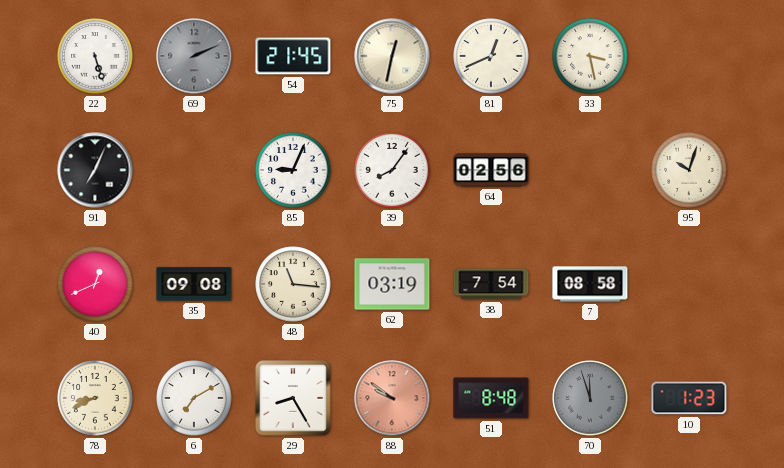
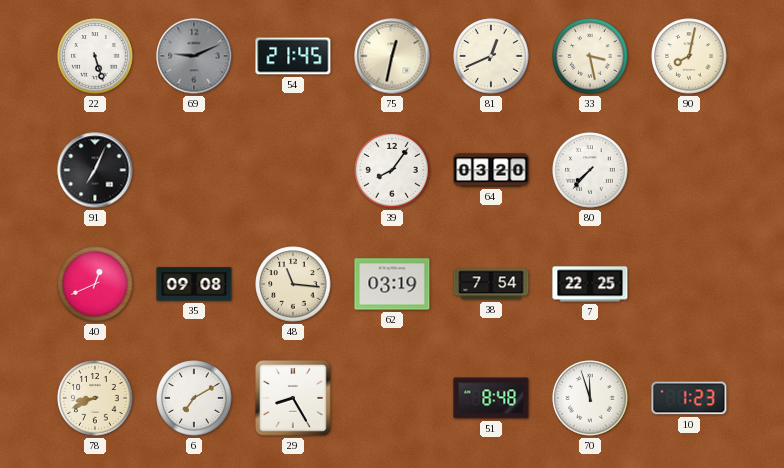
69: 2:11 -> 9:11 (194, 56)
90: none -> 8:02 (689, 56)
85: 9:04 -> none (293, 170)
64: 02:56 -> 03:20 (491, 170)
80: none -> 7:37 (590, 170)
95: 10:03 -> none (689, 170)
7: 08:58 -> 22:25 (590, 284)
88: 9:51 -> none (392, 398)
70 dial: grey -> white (590, 398)
